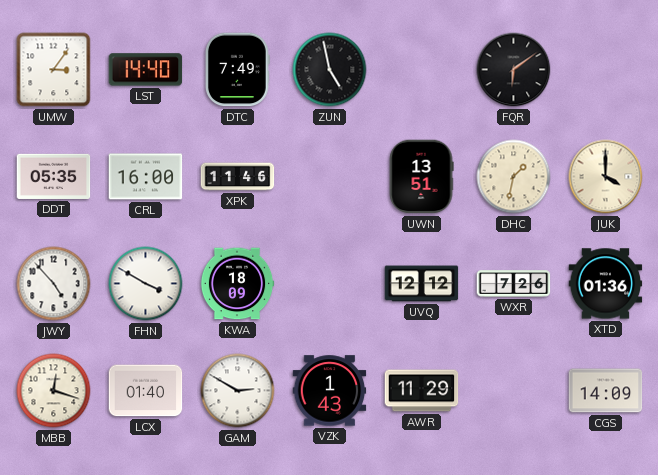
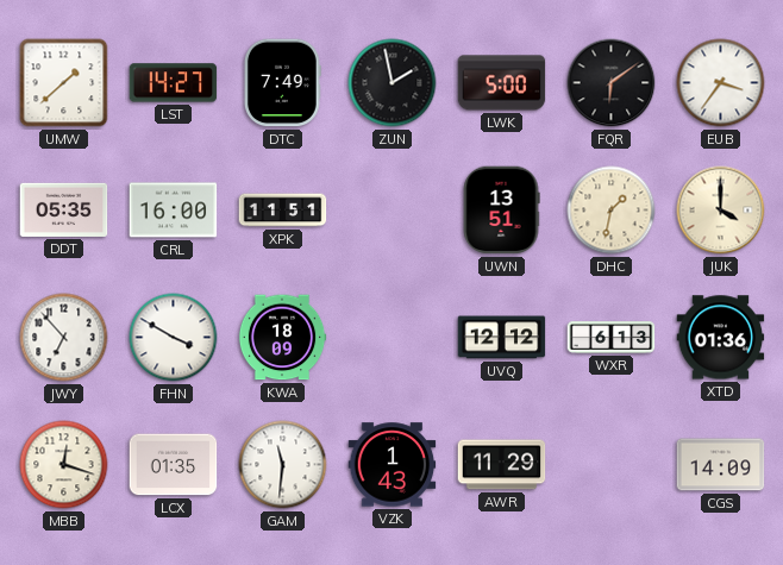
UMW: 3:06 -> 1:38 (64, 83)
LST: 14:40 -> 14:27 (174, 83)
ZUN: 4:58 -> 1:58 (393, 83)
LWK: none -> 5:00 (502, 83)
EUB: none -> 3:36 (721, 83)
XPK: 11:46 -> 11:51 (283, 211)
JWY: 4:53 -> 6:53 (64, 338)
WXR: 7:26 -> 6:13 (612, 338)
LCX: 01:40 -> 01:35 (174, 465)
GAM: 2:50 -> 11:31 (283, 465)
